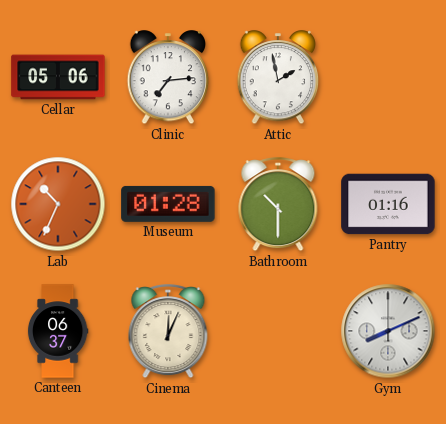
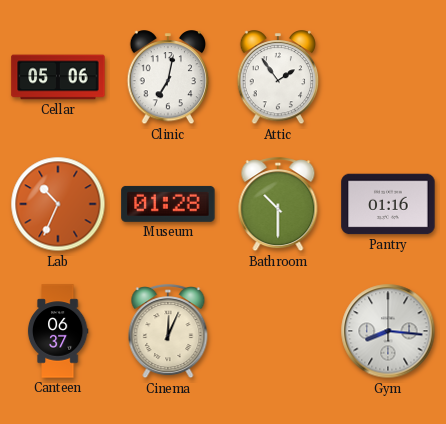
Clinic: 7:14 -> 7:02 (168, 78)
Attic: 1:58 -> 1:54 (278, 78)
Gym: 8:11 -> 8:16 (388, 331)
